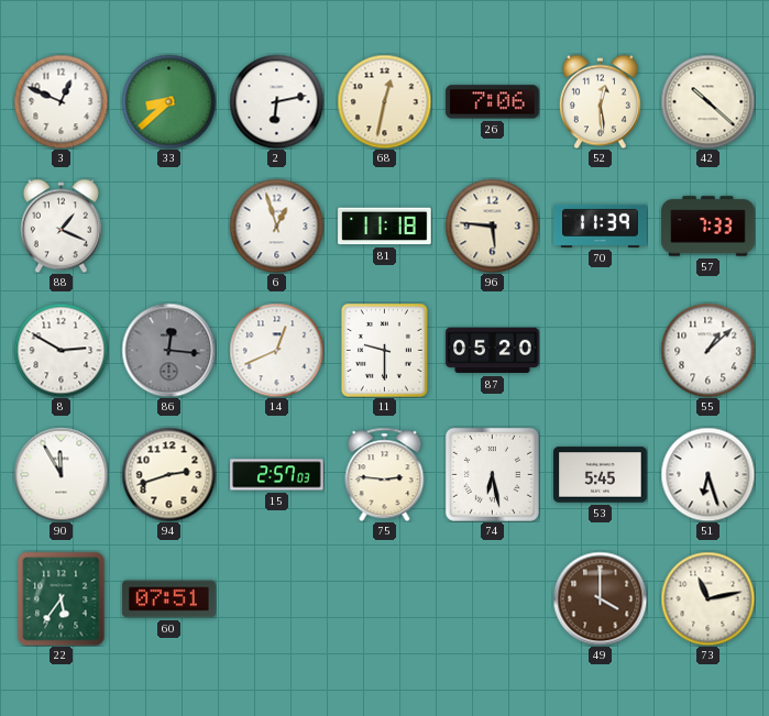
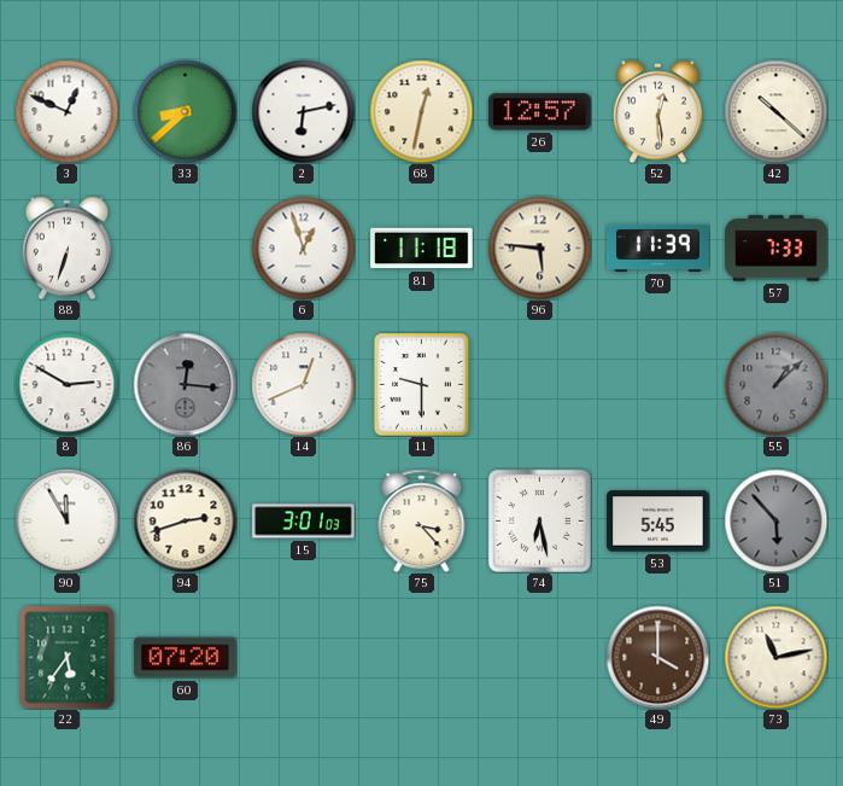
26: 7:06 -> 12:57 (540, 112)
88: 1:19 -> 6:33 (66, 248)
87: 05:20 -> none (493, 351)
55 dial: white -> grey (775, 384)
15: 2:57 -> 3:01 (304, 522)
75: 2:46 -> 3:23 (422, 520)
51: 6:27 -> 5:53 (775, 520)
51 dial: white -> grey (775, 520)
60: 07:51 -> 07:20 (186, 658)
